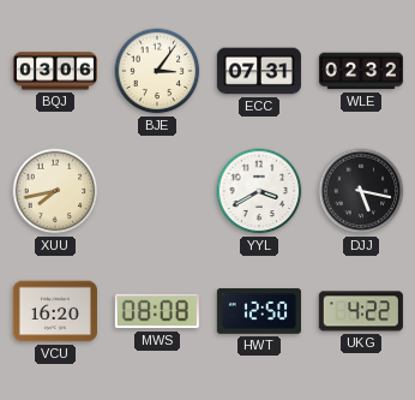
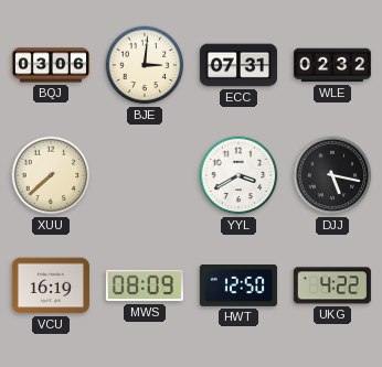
BJE: 3:06 -> 3:01 (145, 65)
XUU: 7:43 -> 7:38 (51, 175)
VCU: 16:20 -> 16:19 (51, 285)
MWS: 08:08 -> 08:09 (145, 285)
